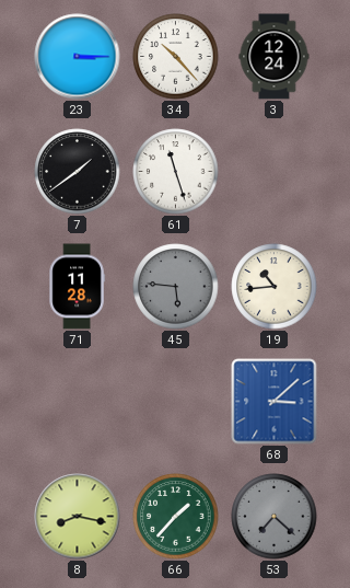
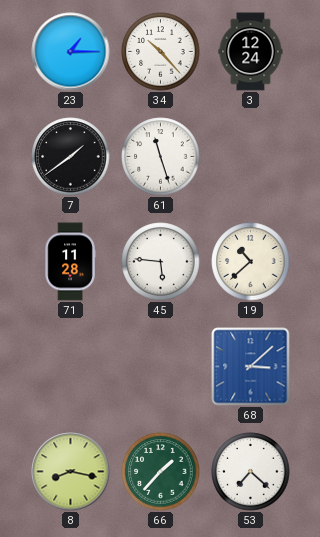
23: 3:15 -> 1:15 (71, 52)
45 dial: grey -> white (161, 262)
19: 10:44 -> 10:38 (251, 262)
53 dial: grey -> white (251, 472)
